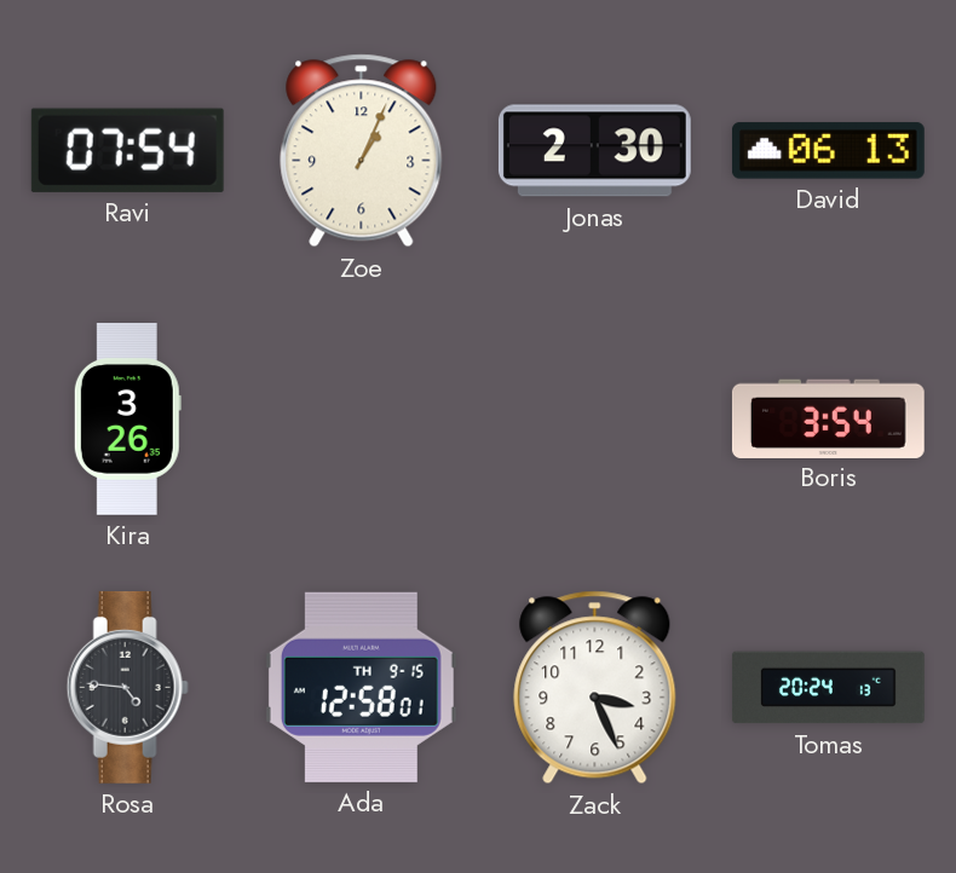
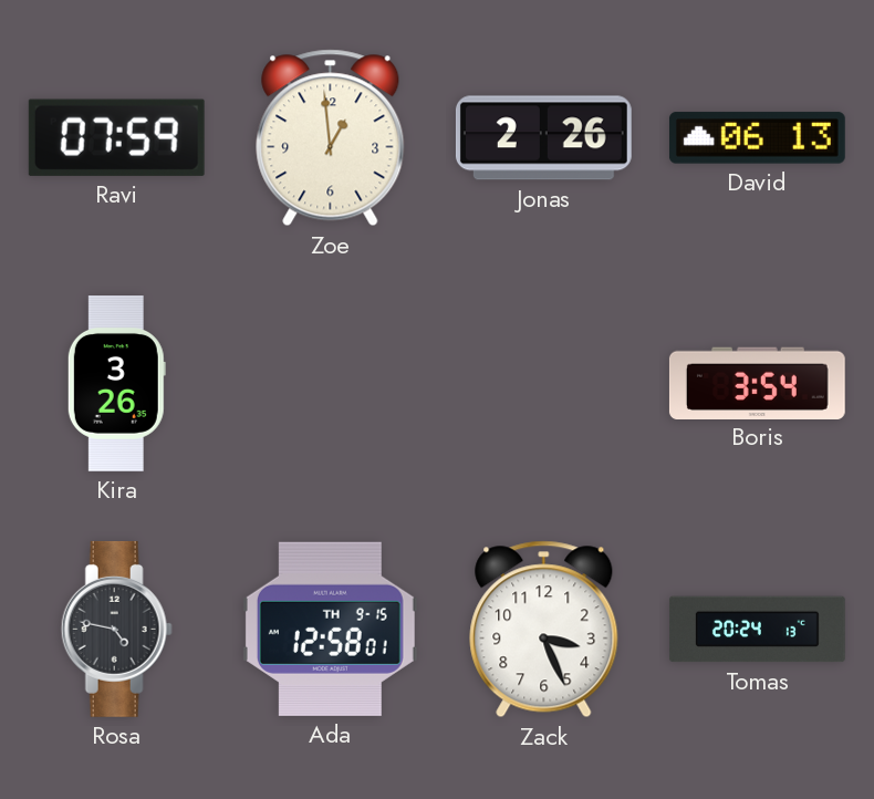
Ravi: 07:54 -> 07:59 (116, 137)
Zoe: 1:04 -> 12:59 (331, 138)
Jonas: 2:30 -> 2:26 (543, 138)
Rosa: 4:46 -> 4:47 (116, 629)
